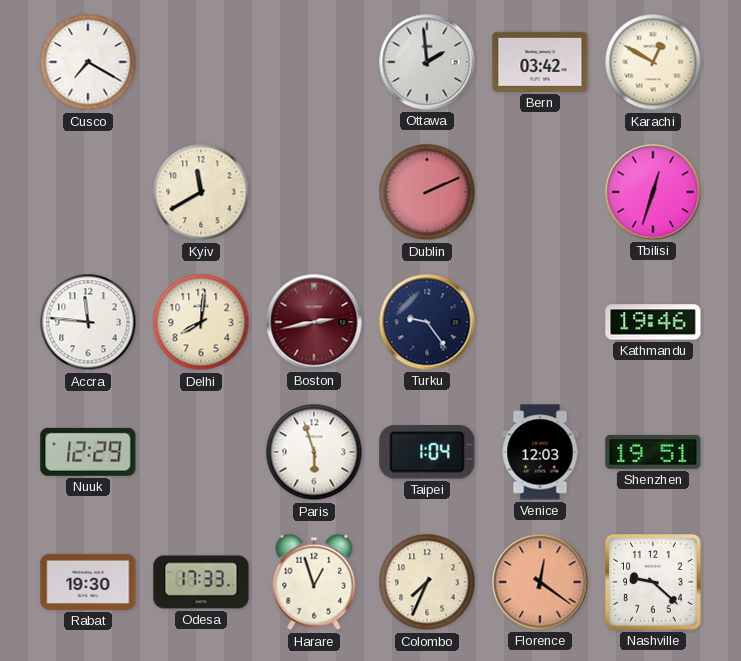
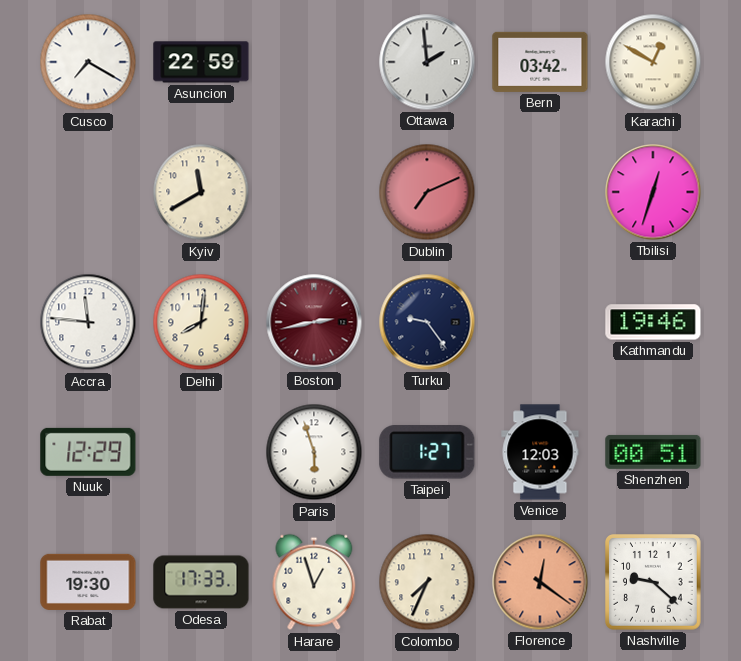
Asuncion: none -> 22:59 (201, 62)
Dublin: 2:11 -> 7:11 (427, 192)
Taipei: 1:04 -> 1:27 (427, 452)
Shenzhen: 19:51 -> 00:51 (653, 452)
